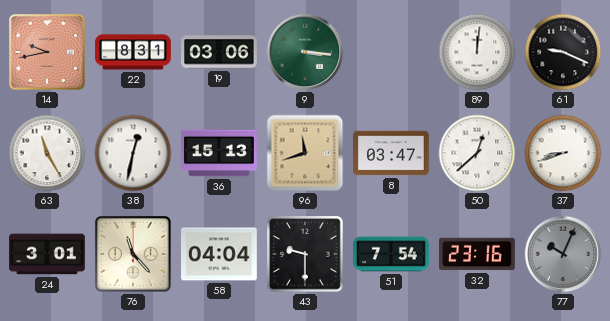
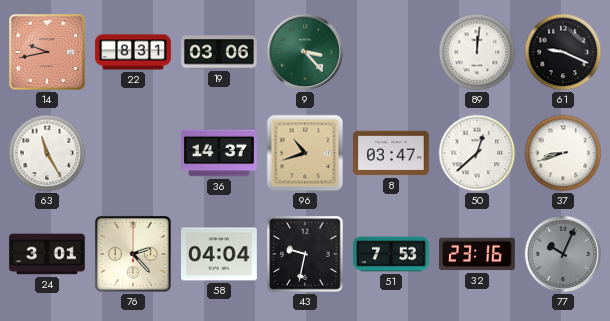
9: 3:16 -> 3:23 (305, 52)
38: 12:32 -> none (133, 153)
36: 15:13 -> 14:37 (220, 153)
96: 11:42 -> 10:42 (305, 153)
76: 11:23 -> 2:23 (133, 254)
43: 9:30 -> 9:32 (305, 254)
51: 7:54 -> 7:53 (391, 254)
